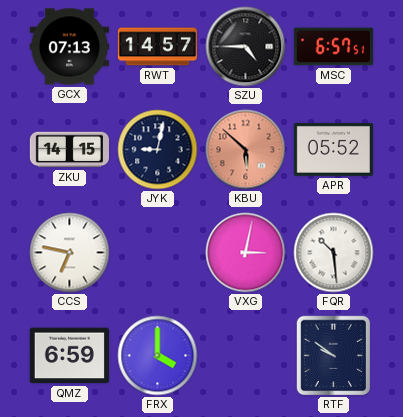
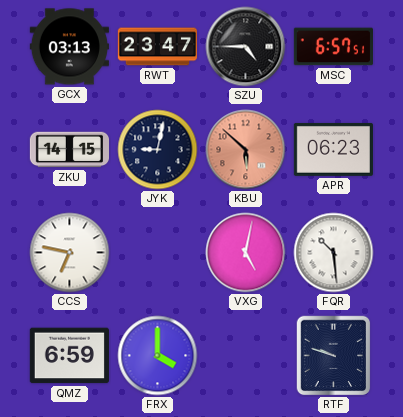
GCX: 07:13 -> 03:13 (69, 47)
RWT: 14:57 -> 23:47 (157, 47)
APR: 05:52 -> 06:23 (333, 149)
VXG: 3:02 -> 5:02 (246, 253)
RTF: 9:51 -> 9:48 (334, 356)
